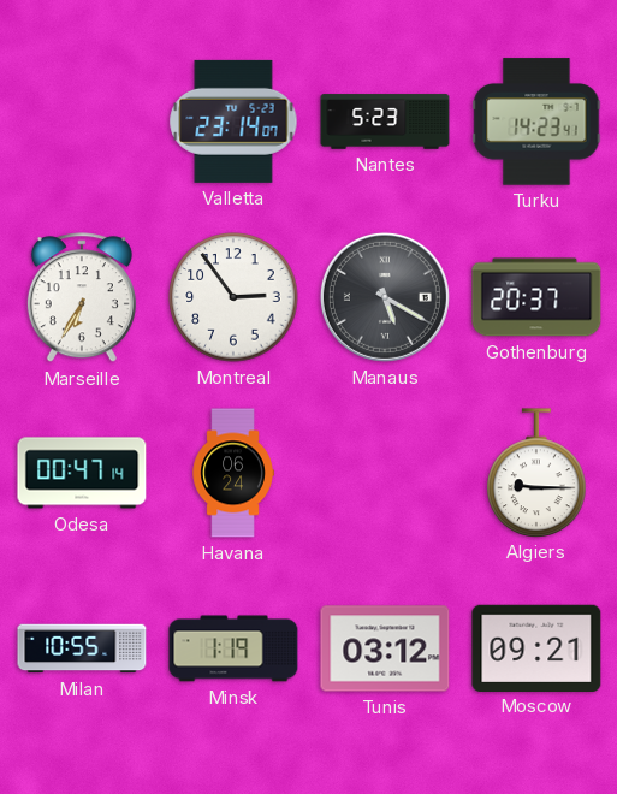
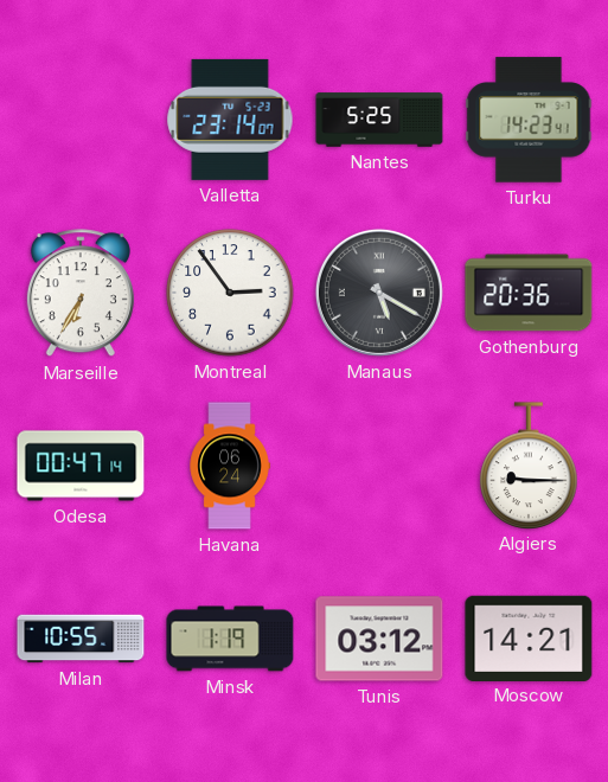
Nantes: 5:23 -> 5:25 (379, 120)
Gothenburg: 20:37 -> 20:36 (529, 293)
Moscow: 09:21 -> 14:21 (529, 637)
